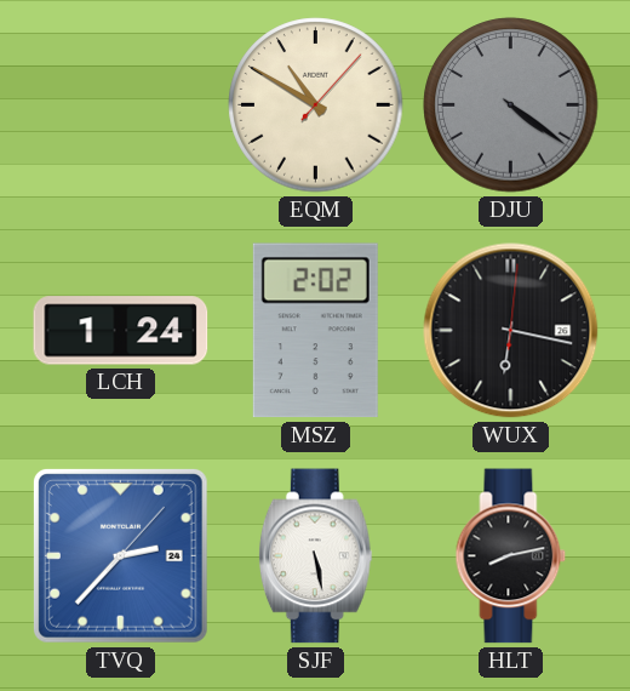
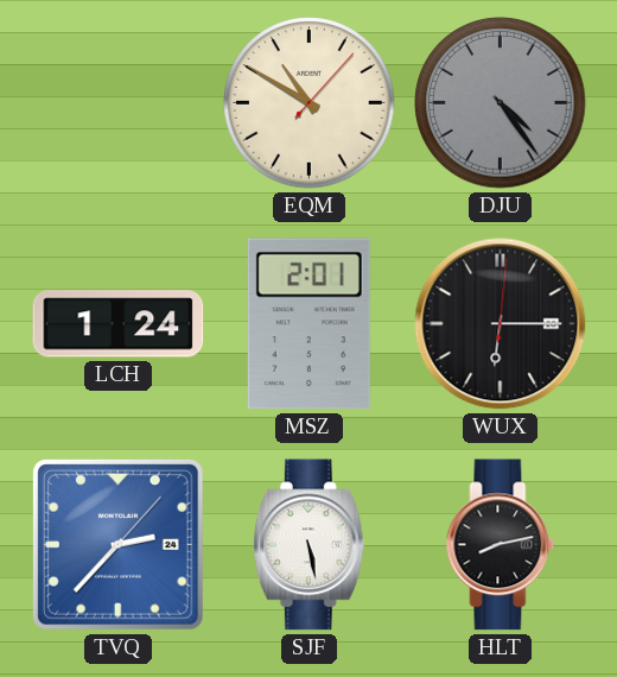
DJU: 4:21 -> 4:24 (501, 103)
MSZ: 2:02 -> 2:01 (308, 324)
WUX: 6:17 -> 6:15 (501, 324)
